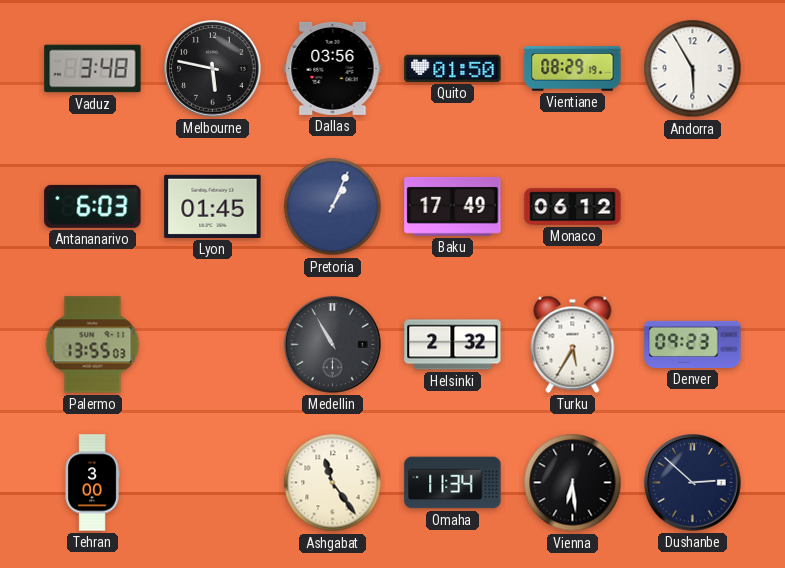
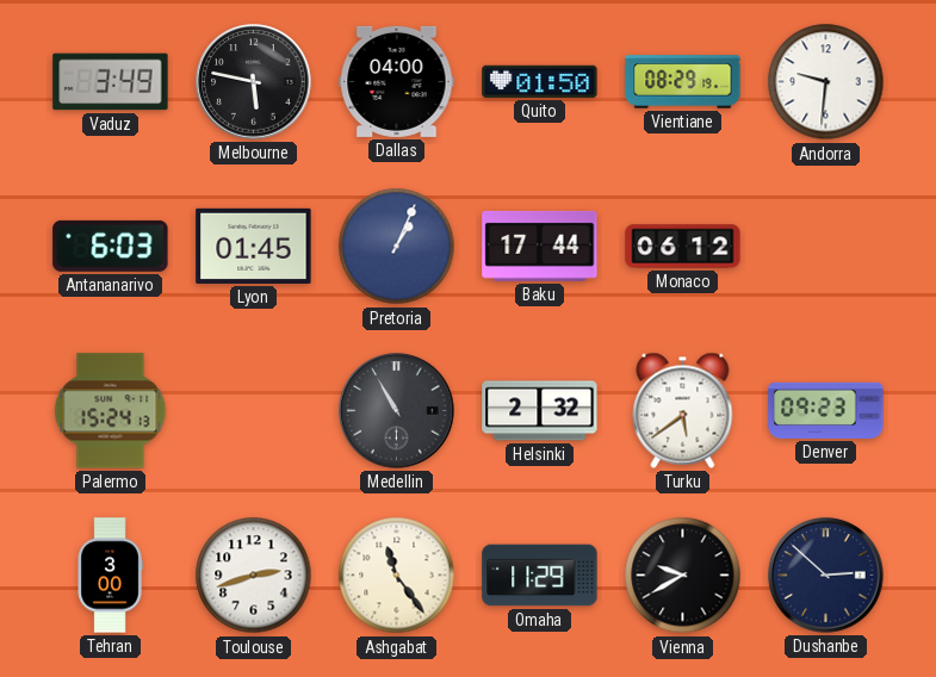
Vaduz: 3:48 -> 3:49 (111, 82)
Dallas: 03:56 -> 04:00 (397, 81)
Andorra: 5:55 -> 9:31 (826, 82)
Baku: 17:49 -> 17:44 (540, 246)
Palermo: 13:55 -> 15:24 (111, 411)
Turku: 5:35 -> 5:39 (683, 410)
Toulouse: none -> 2:42 (254, 576)
Omaha: 11:34 -> 11:29 (540, 576)
Vienna: 6:29 -> 9:40 (683, 576)
